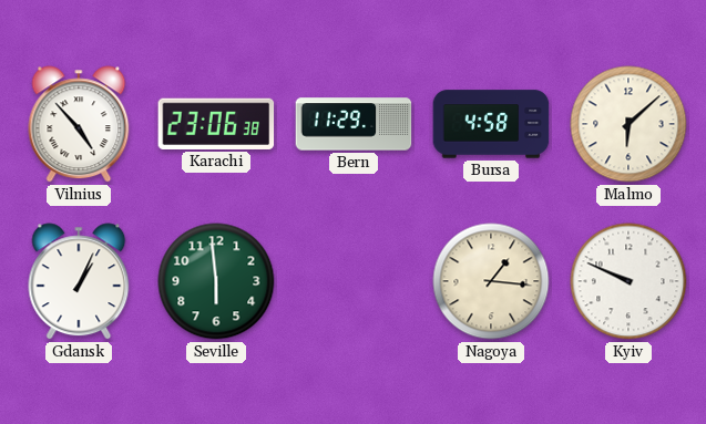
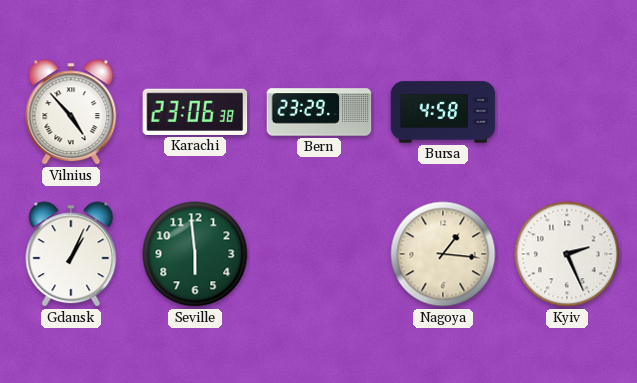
Bern: 11:29 -> 23:29 (319, 112)
Malmo: 6:08 -> none (628, 124)
Kyiv: 9:49 -> 2:26 (567, 254)
